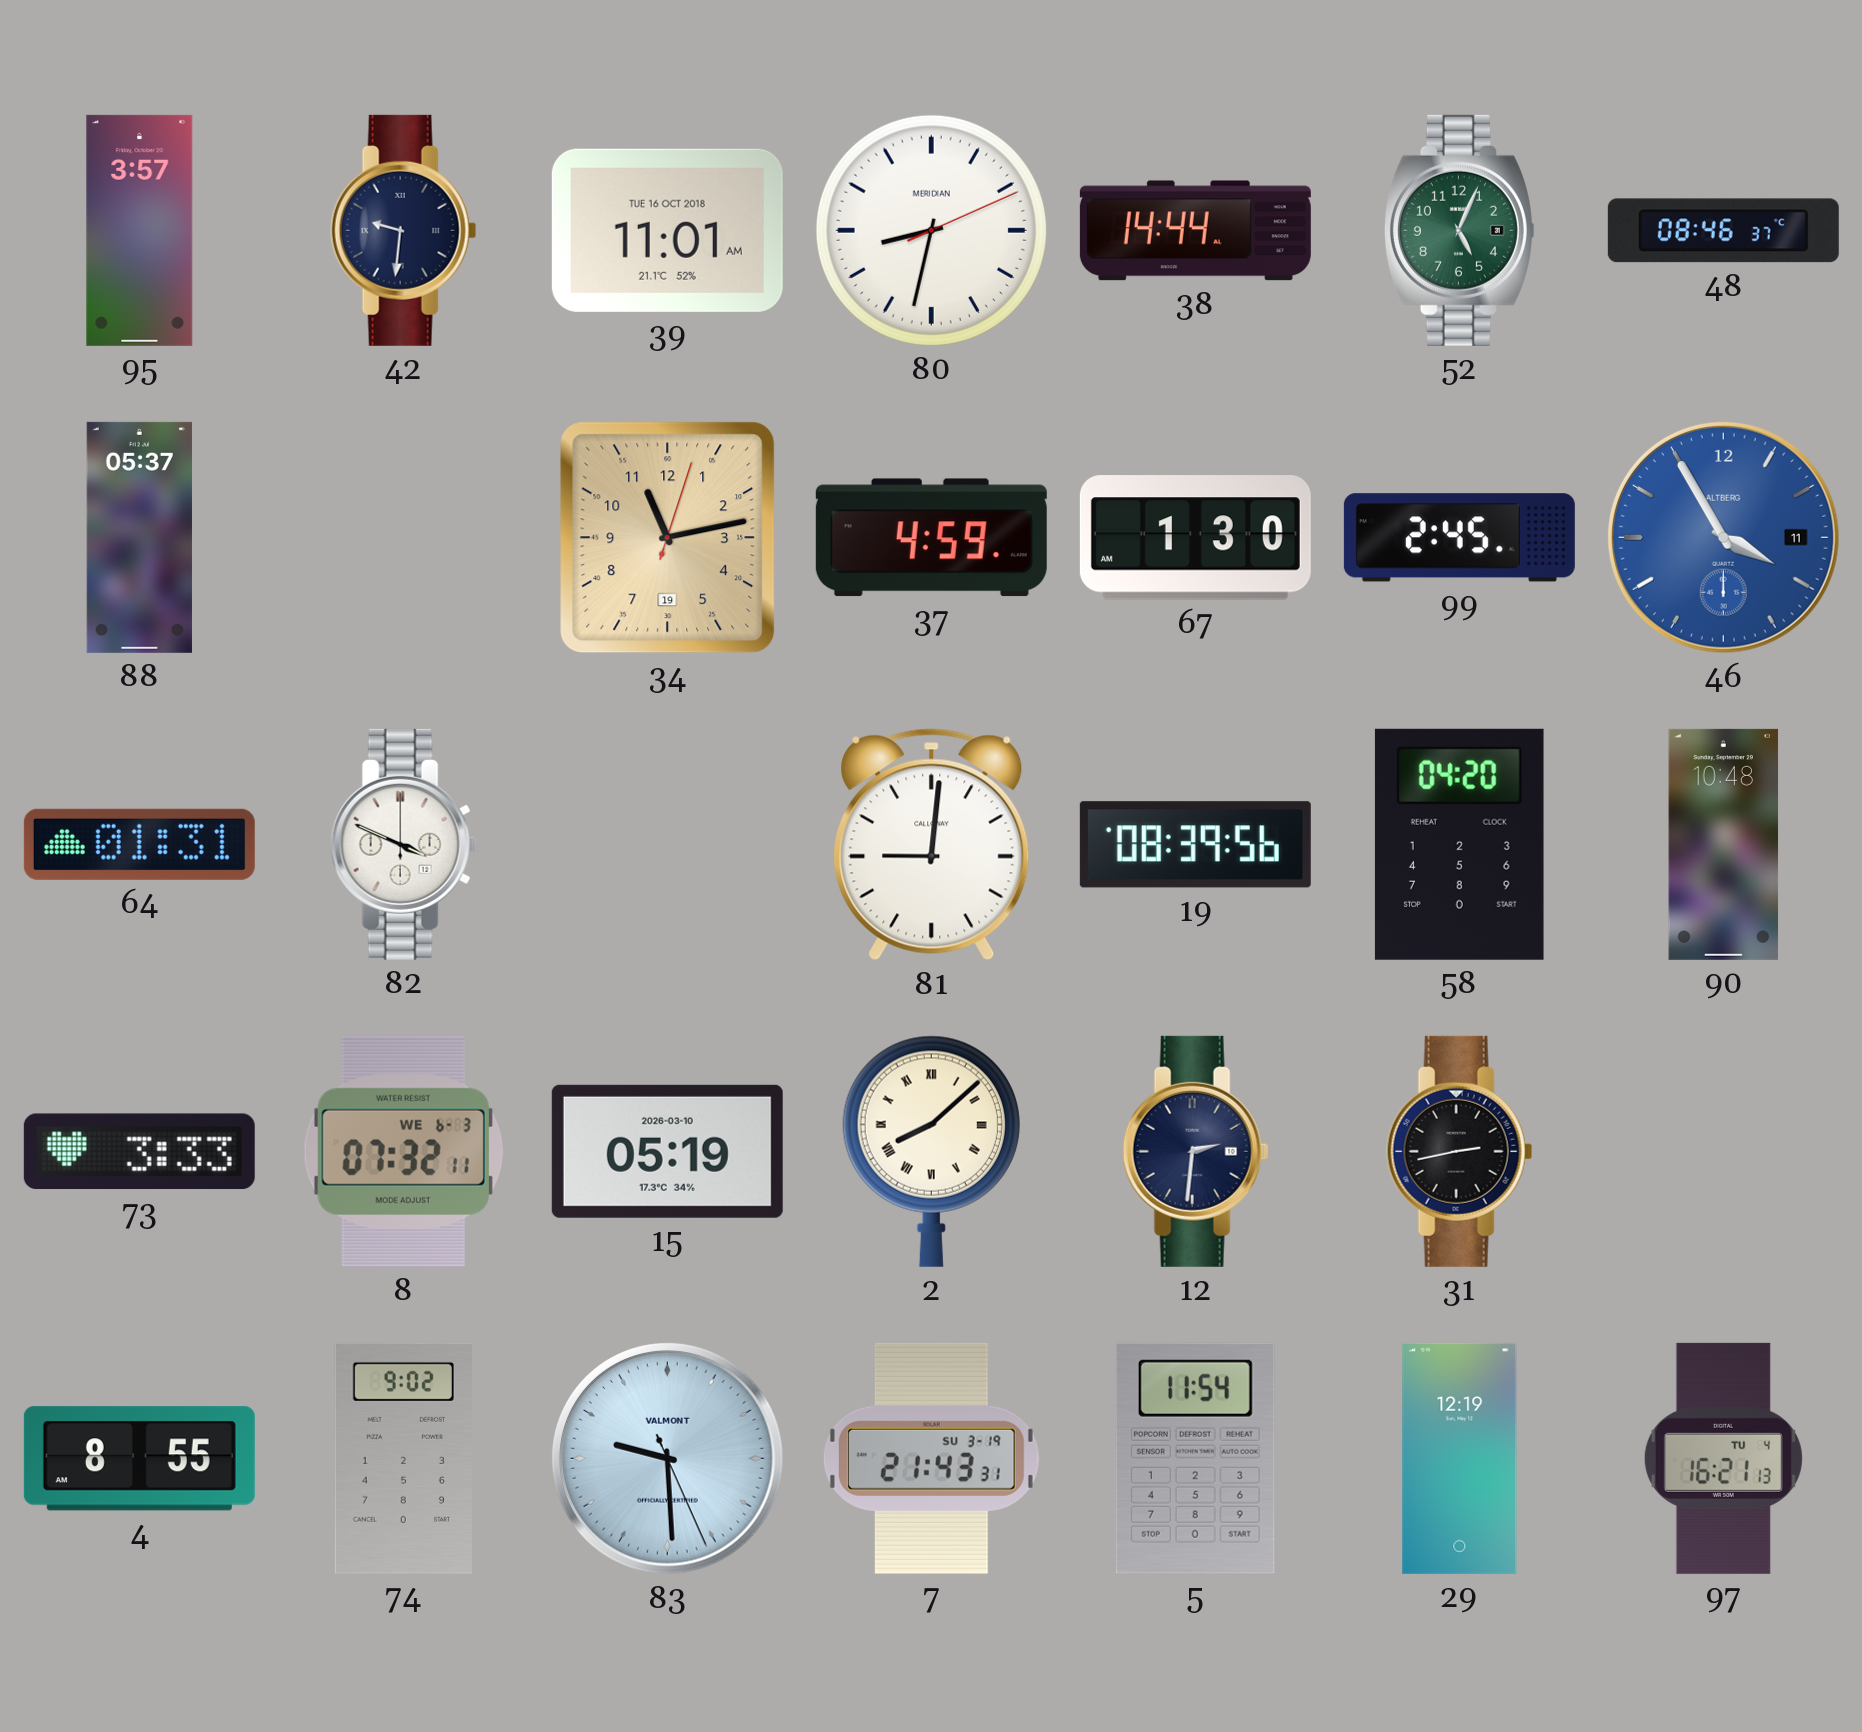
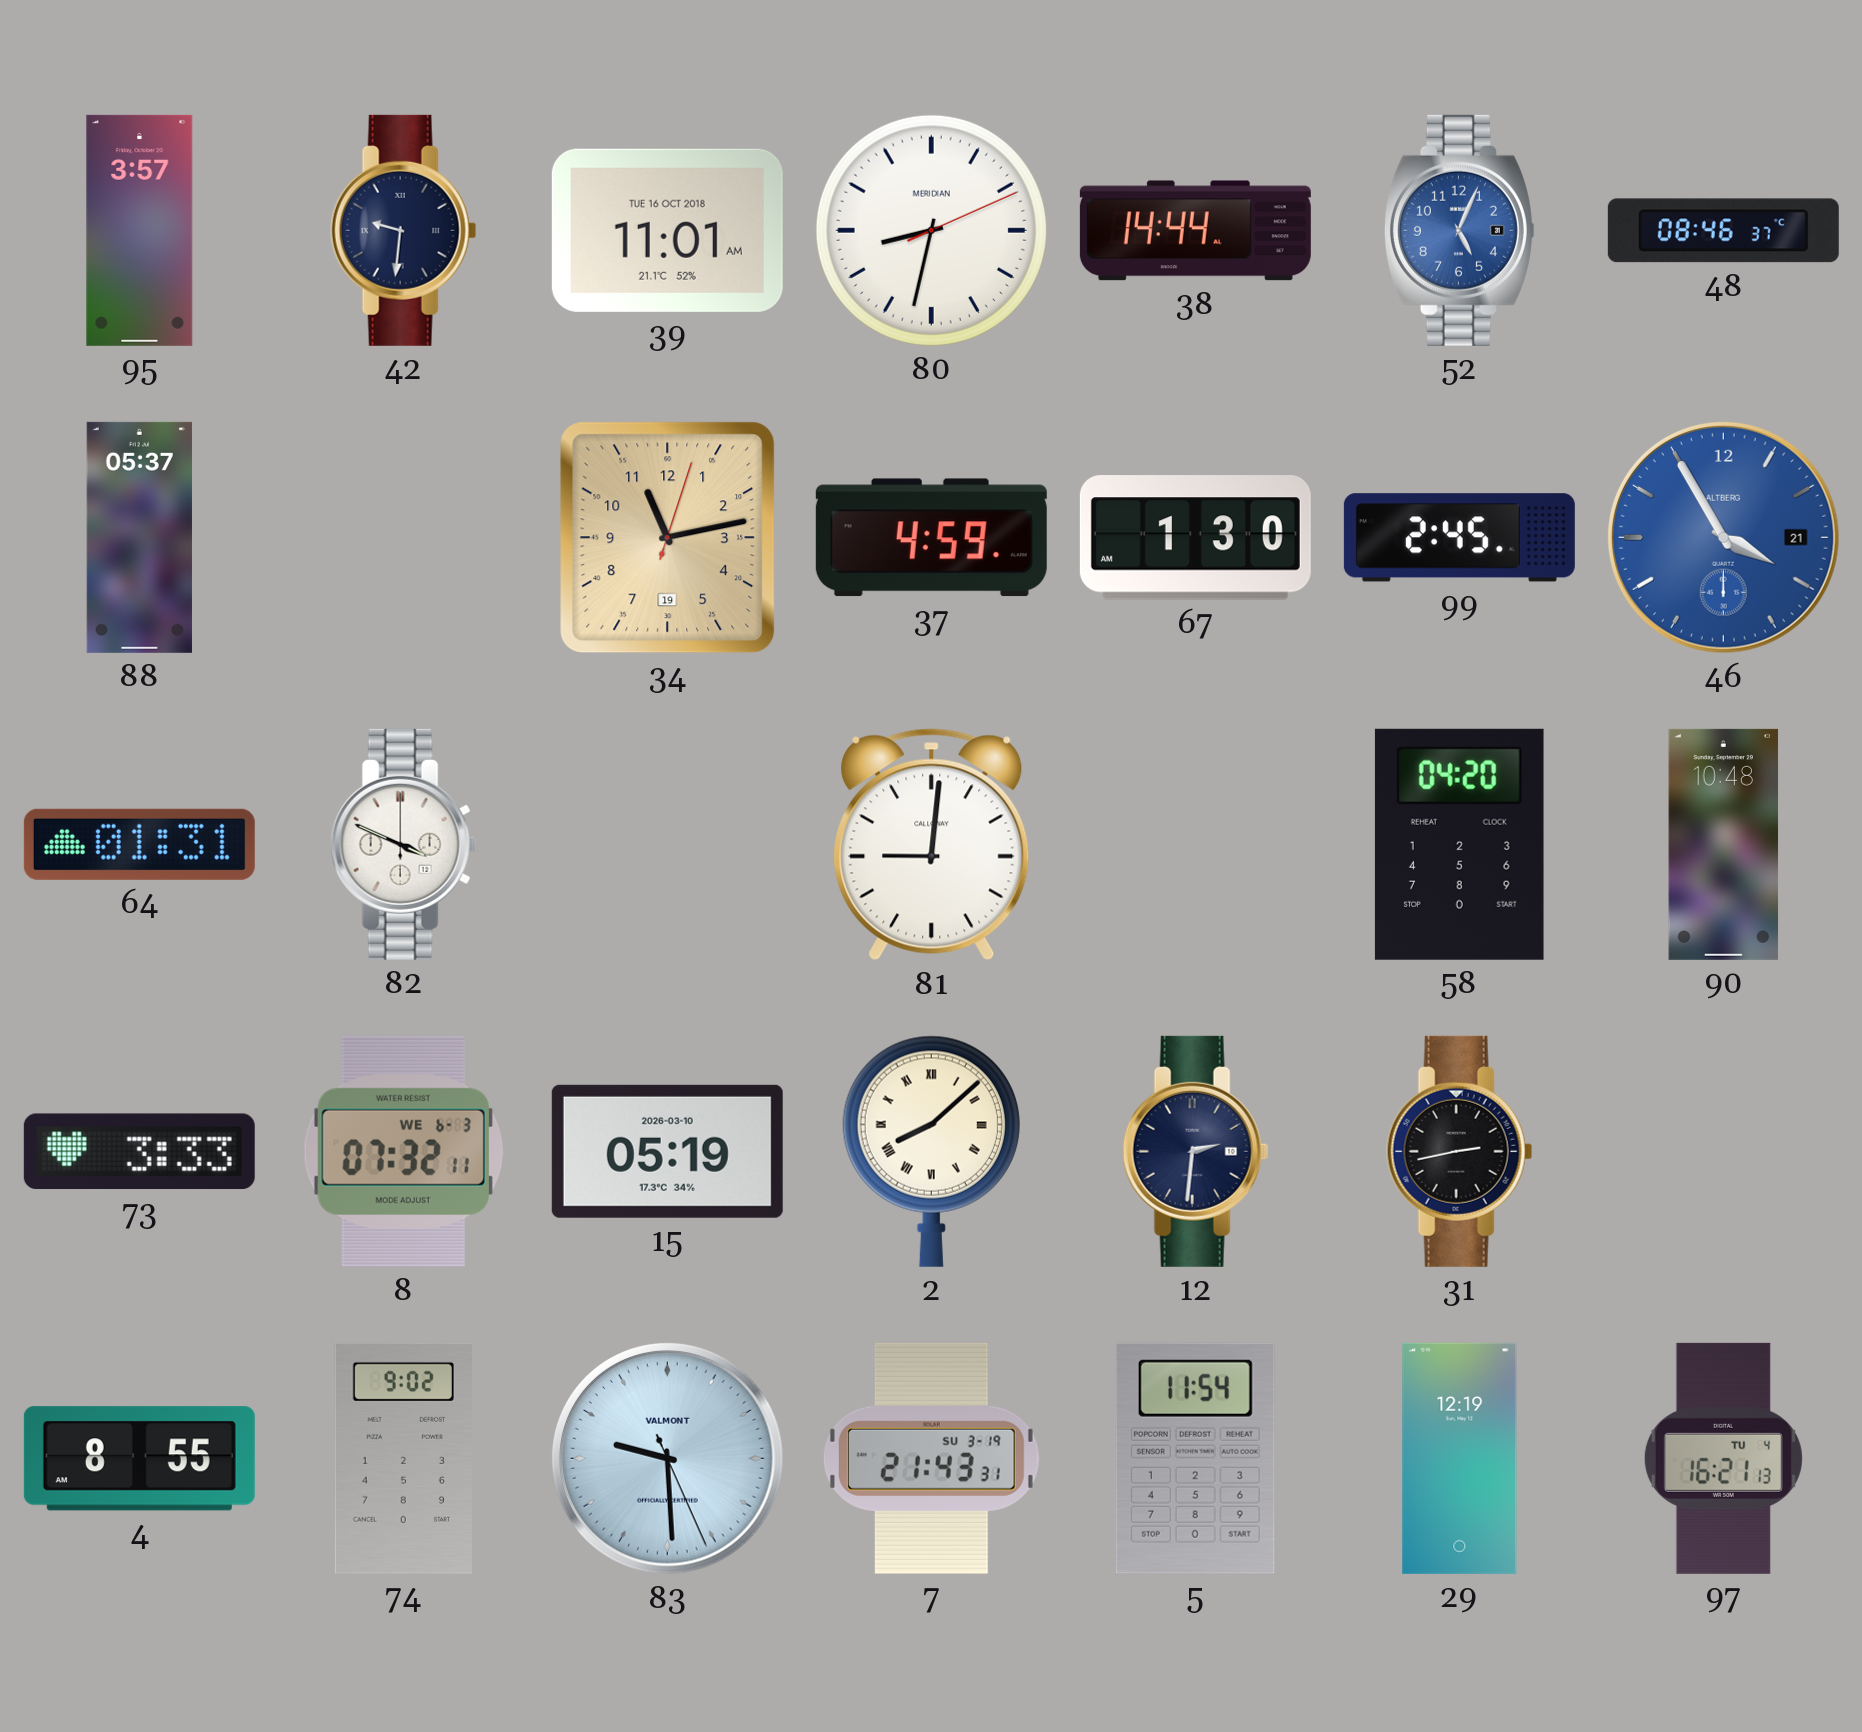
52 dial: green -> blue (1459, 230)
46 date: 11 -> 21 (1724, 538)
19: 08:39 -> none (1195, 845)
